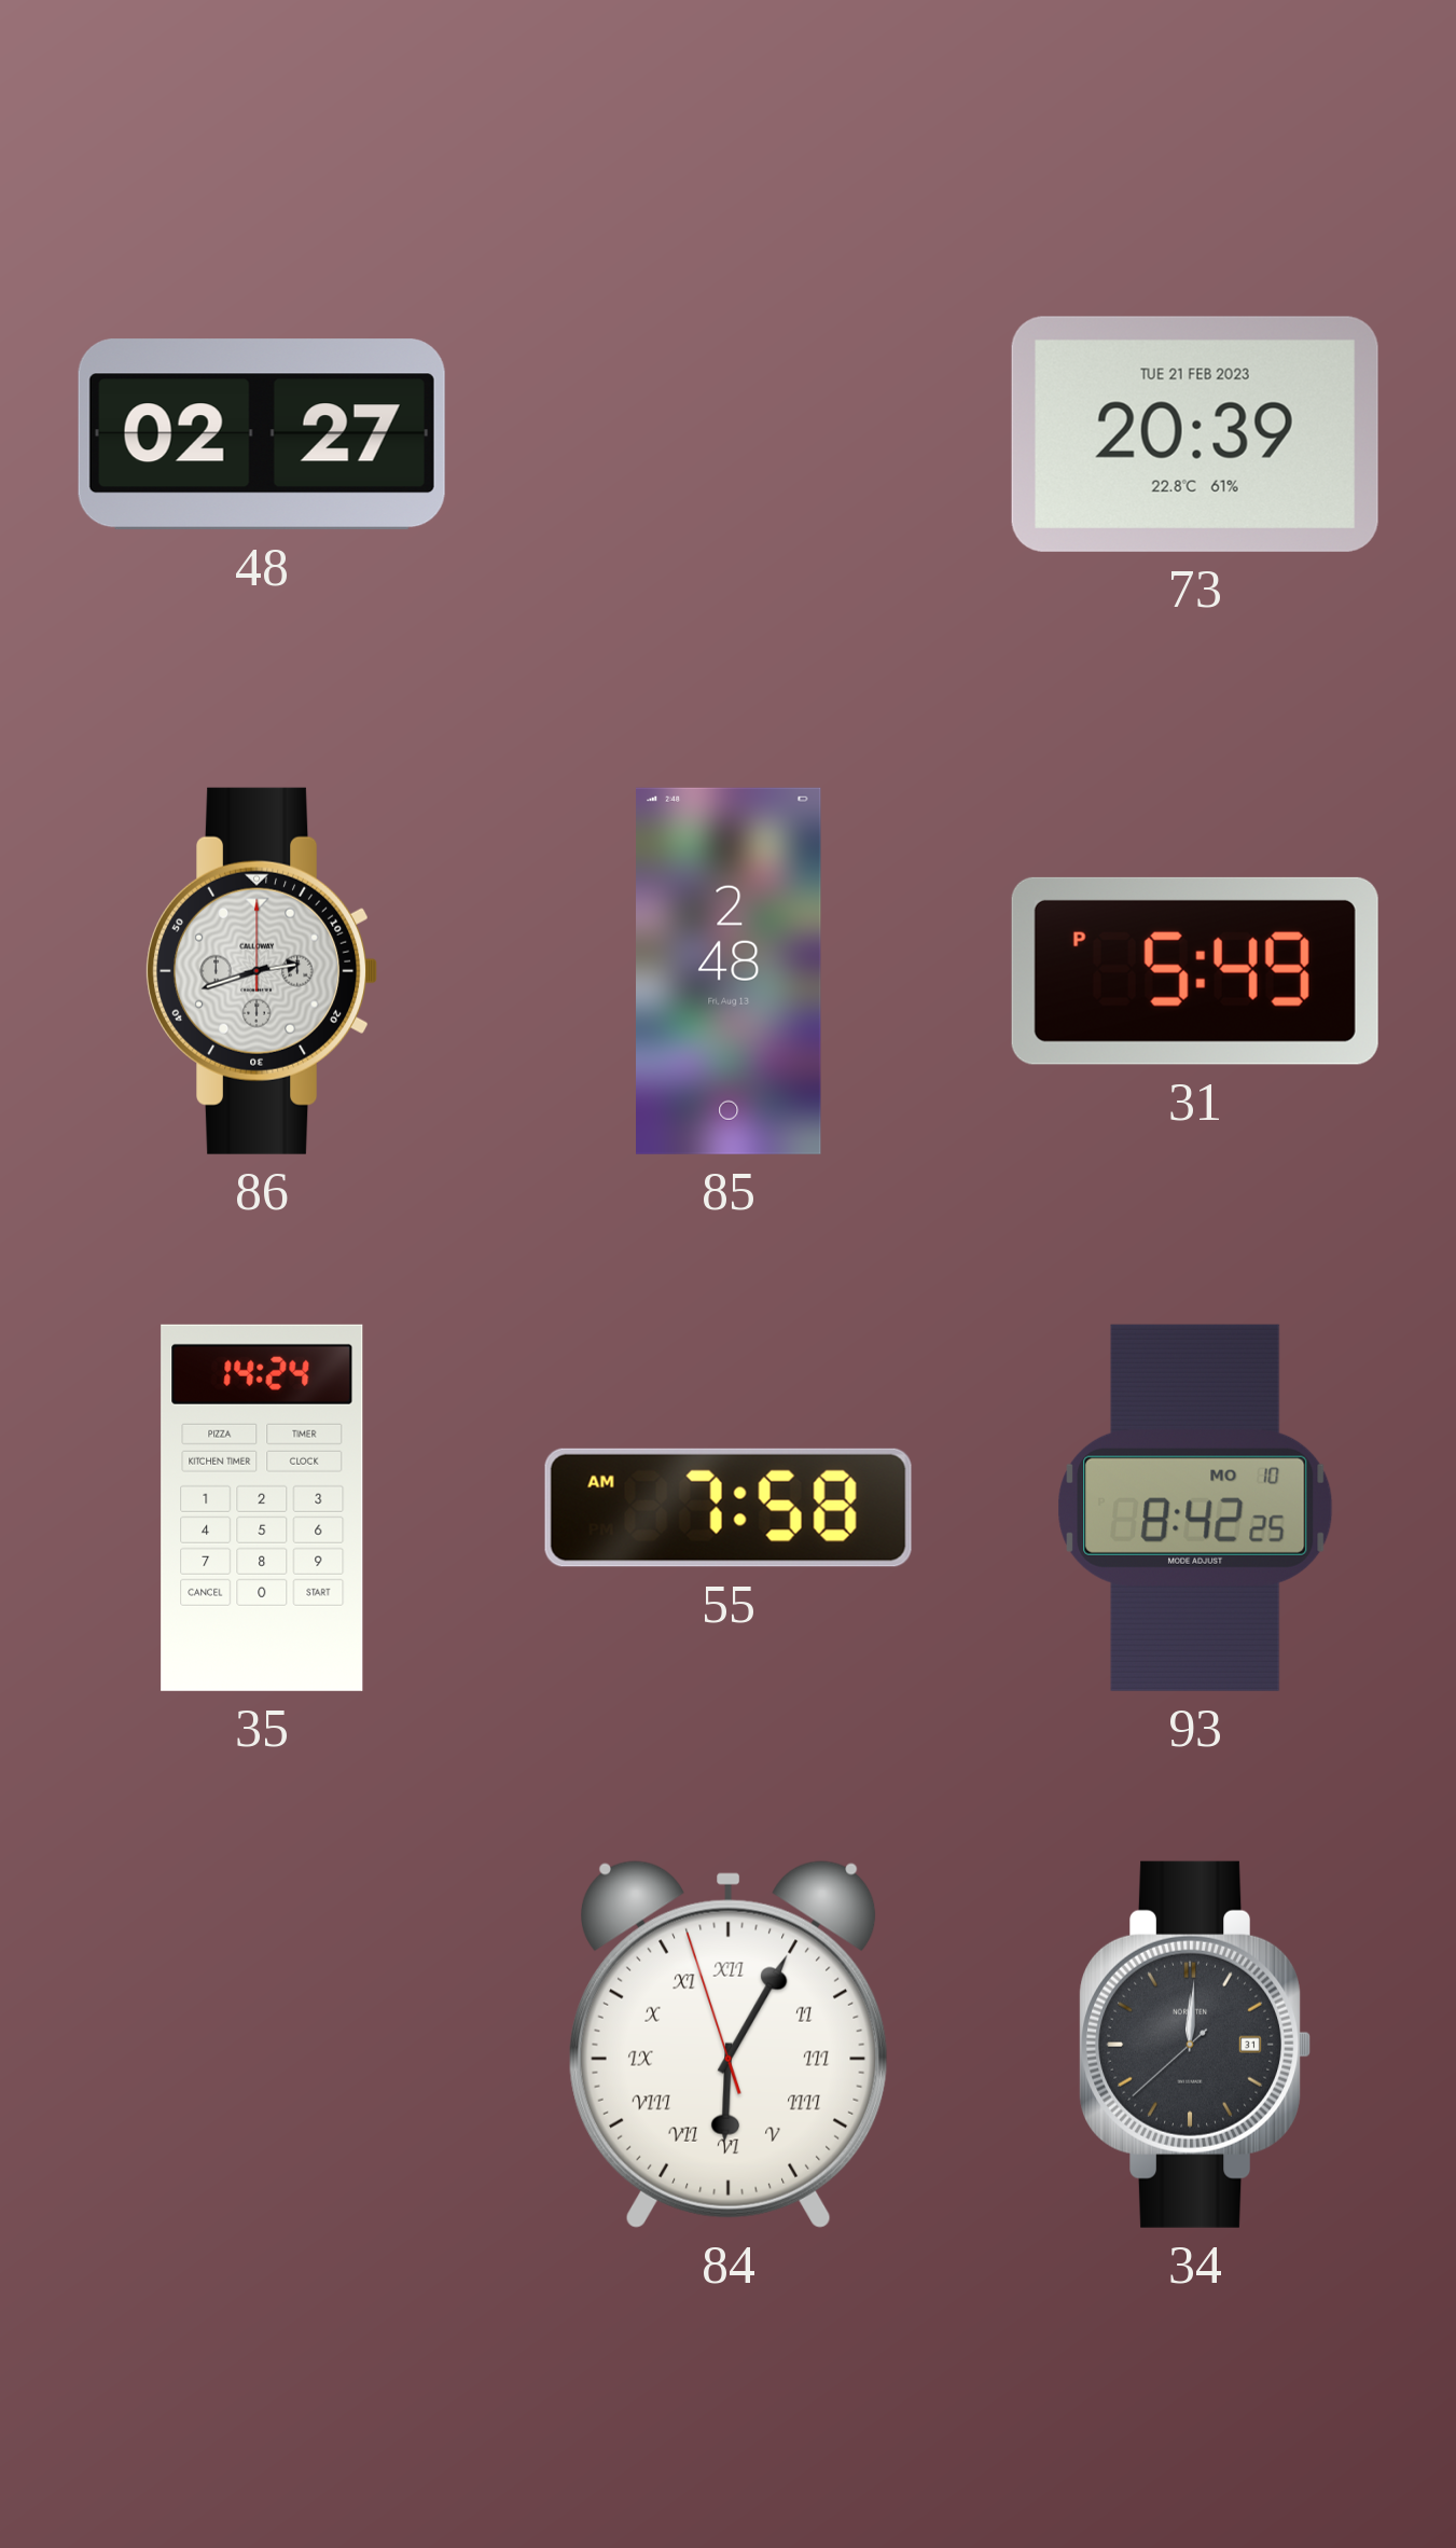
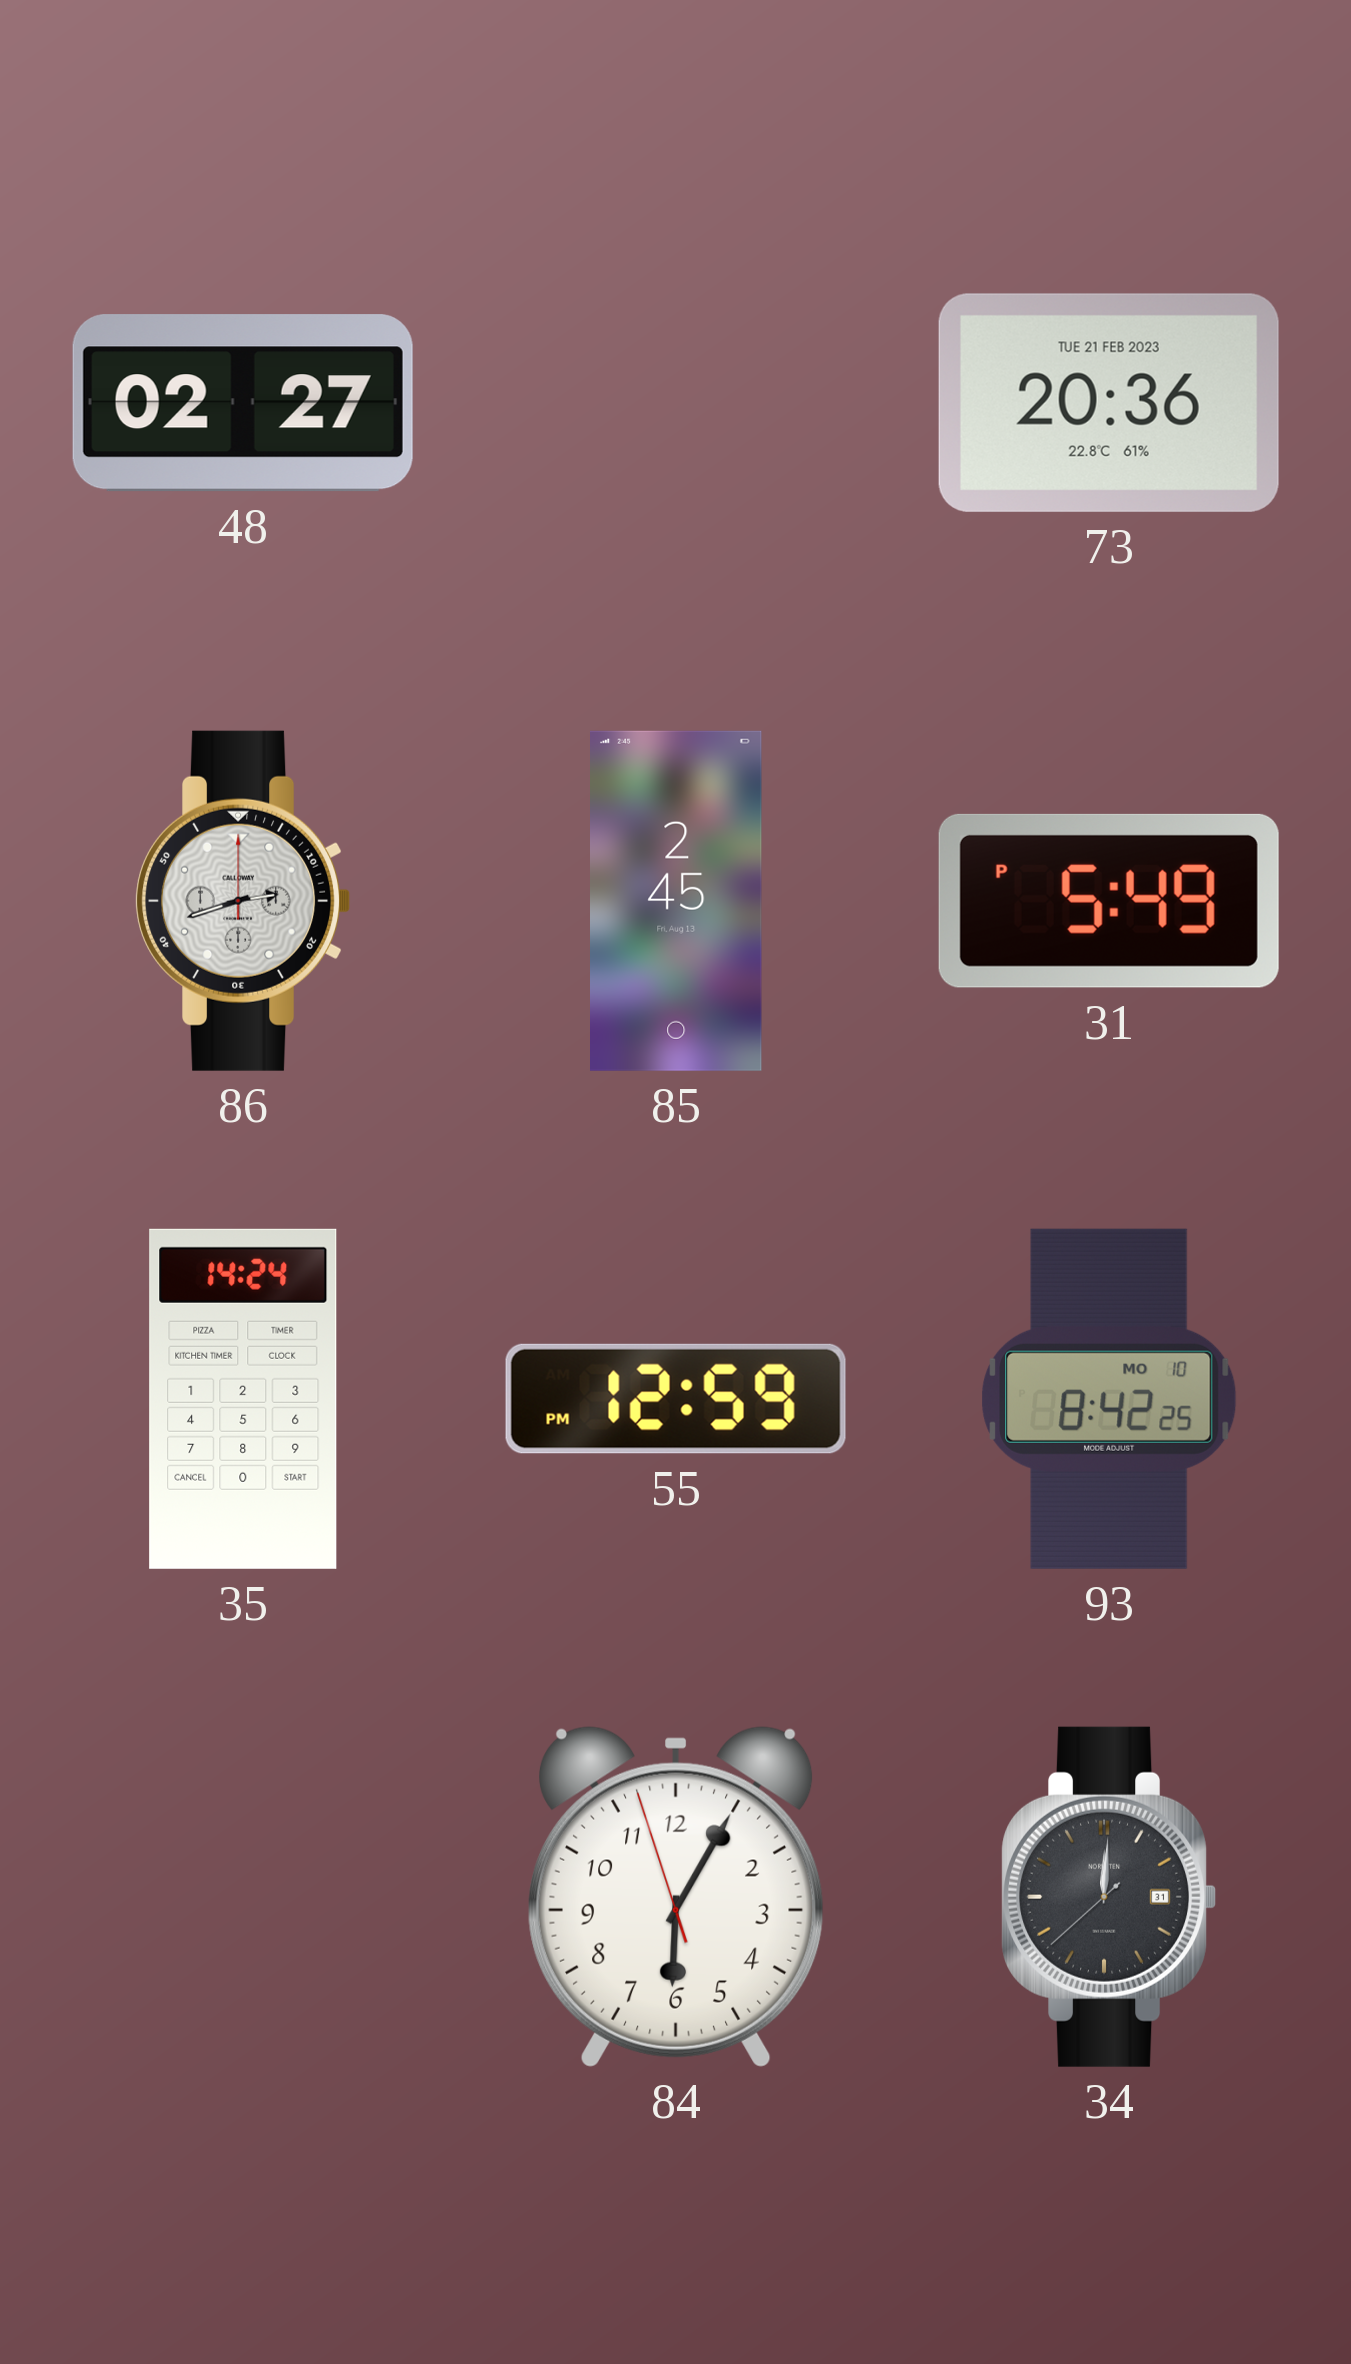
73: 20:39 -> 20:36 (1109, 403)
85: 2:48 -> 2:45 (677, 901)
55: 7:58 -> 12:59 (676, 1399)
84 numerals: Roman -> Arabic (677, 1897)
